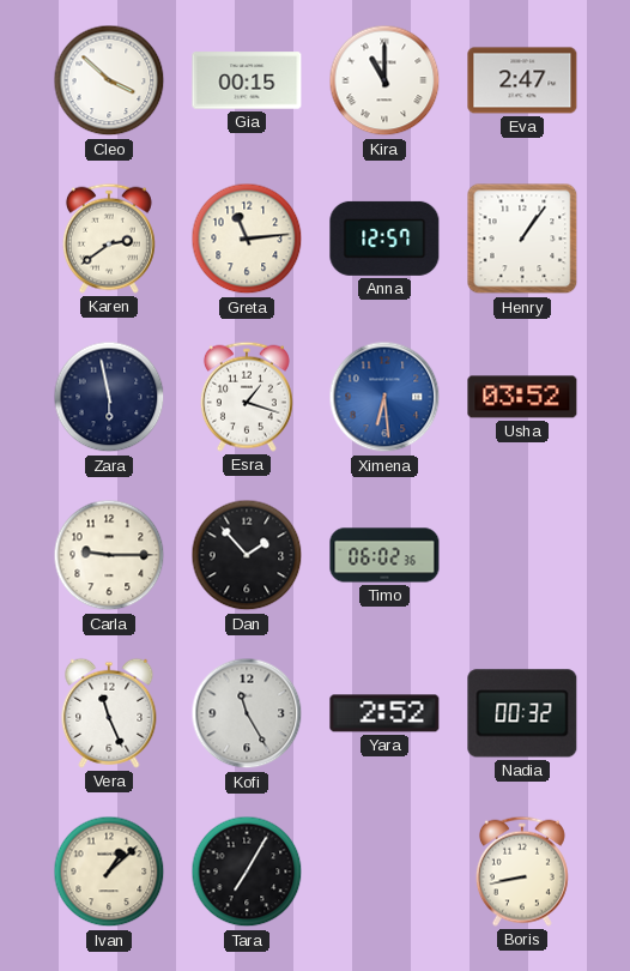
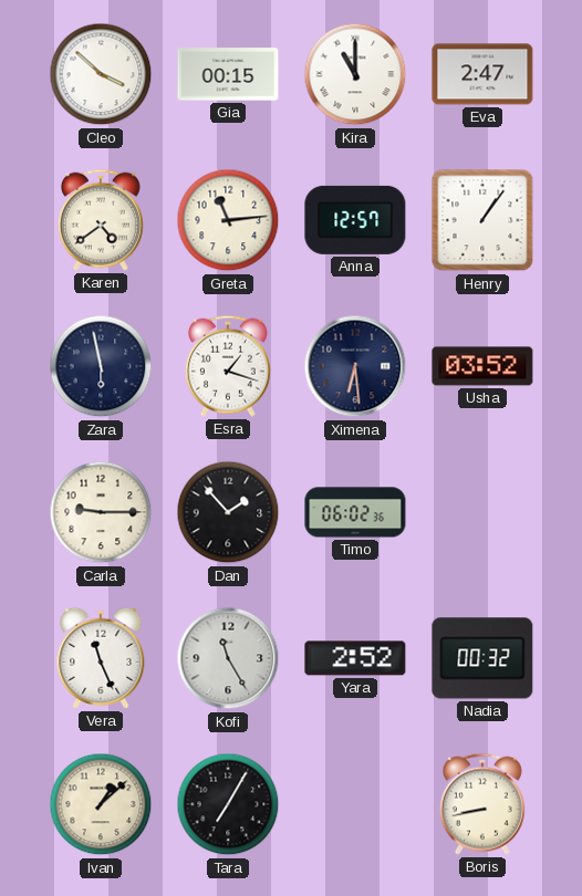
Karen: 2:39 -> 4:39 (101, 220)
Ximena dial: blue -> navy (355, 366)
